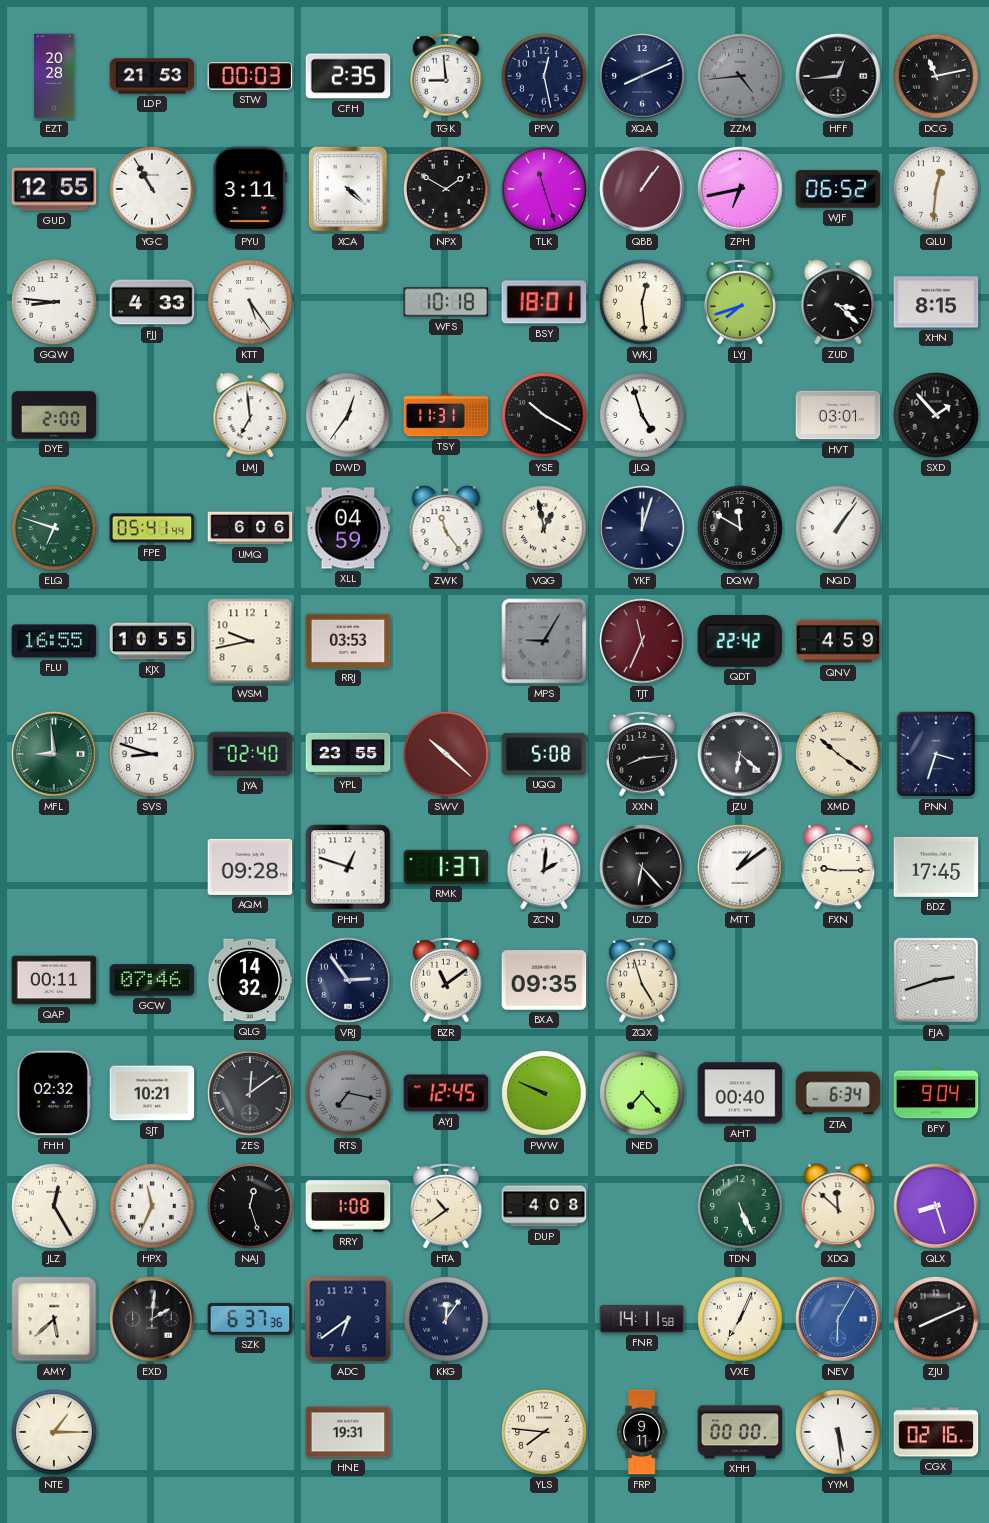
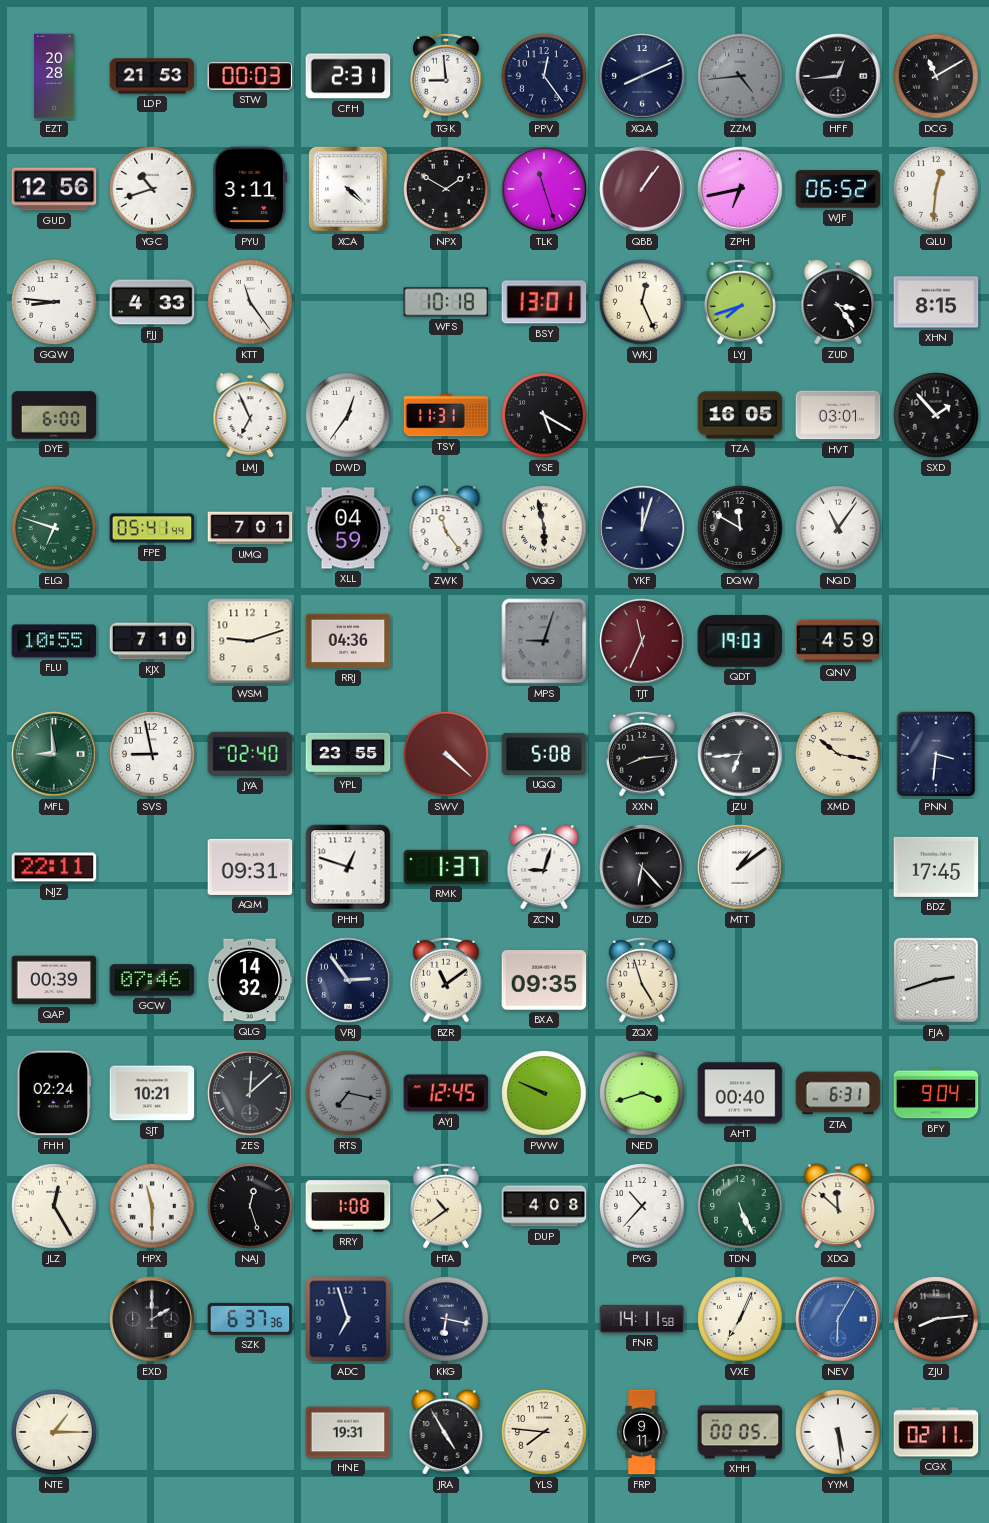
CFH: 2:35 -> 2:31 (348, 76)
PPV: 12:28 -> 12:24 (544, 76)
DCG: 11:13 -> 11:10 (936, 76)
GUD: 12:55 -> 12:56 (54, 189)
YGC: 10:55 -> 10:42 (152, 189)
KTT: 5:24 -> 11:24 (250, 302)
BSY: 18:01 -> 13:01 (544, 302)
WKJ: 12:29 -> 12:26 (642, 302)
ZUD: 3:22 -> 3:24 (838, 302)
DYE: 2:00 -> 6:00 (54, 415)
LMJ: 6:59 -> 6:56 (250, 415)
YSE: 10:20 -> 5:20 (544, 415)
JLQ: 4:57 -> none (642, 415)
TZA: none -> 16:05 (740, 415)
UMQ: 6:06 -> 7:01 (250, 528)
VQG: 12:58 -> 5:58 (544, 528)
NQD: 1:06 -> 11:06 (838, 528)
FLU: 16:55 -> 10:55 (54, 641)
KJX: 10:55 -> 7:10 (152, 641)
WSM: 9:43 -> 9:12 (250, 641)
RRJ: 03:53 -> 04:36 (348, 641)
MPS: 9:05 -> 9:03 (544, 641)
QDT: 22:42 -> 19:03 (740, 641)
SVS: 8:48 -> 8:58 (152, 754)
SWV: 10:22 -> 4:22 (446, 754)
JZU: 6:22 -> 6:44 (740, 754)
XMD: 10:21 -> 10:17 (838, 754)
PNN: 3:33 -> 3:31 (936, 754)
NJZ: none -> 22:11 (54, 867)
AQM: 09:28 -> 09:31 (250, 867)
ZCN: 2:01 -> 9:03 (544, 867)
FXN: 9:15 -> none (838, 867)
QAP: 00:11 -> 00:39 (54, 980)
FHH: 02:32 -> 02:24 (53, 1093)
ZES: 12:09 -> 12:08 (250, 1093)
NED: 7:23 -> 3:42 (642, 1093)
ZTA: 6:34 -> 6:31 (838, 1093)
HPX: 11:34 -> 11:30 (152, 1206)
PYG: none -> 10:37 (642, 1206)
QLX: 8:27 -> none (936, 1206)
AMY: 5:38 -> none (54, 1319)
EXD: 2:01 -> 2:00 (152, 1319)
ADC: 6:39 -> 6:57 (348, 1319)
KKG: 12:06 -> 6:17 (446, 1319)
ZJU: 8:11 -> 8:14 (936, 1319)
JRA: none -> 4:55 (446, 1432)
XHH: 00:00 -> 00:05 (740, 1432)
CGX: 02:16 -> 02:11 (936, 1432)
